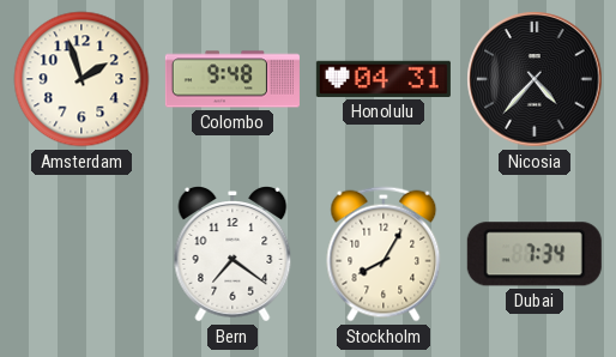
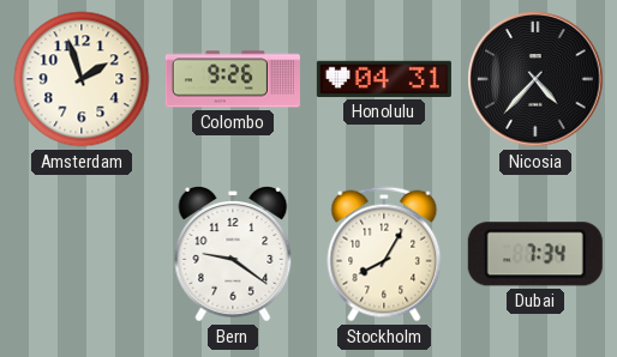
Colombo: 9:48 -> 9:26 (233, 79)
Bern: 7:21 -> 9:21 (233, 255)
